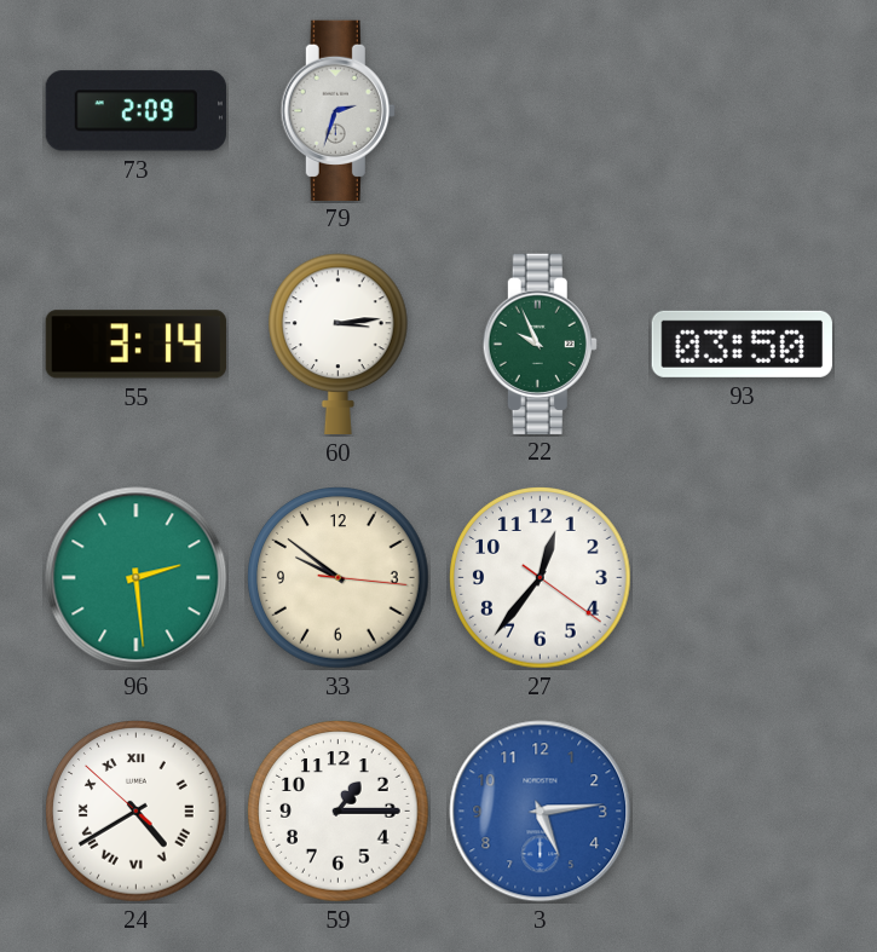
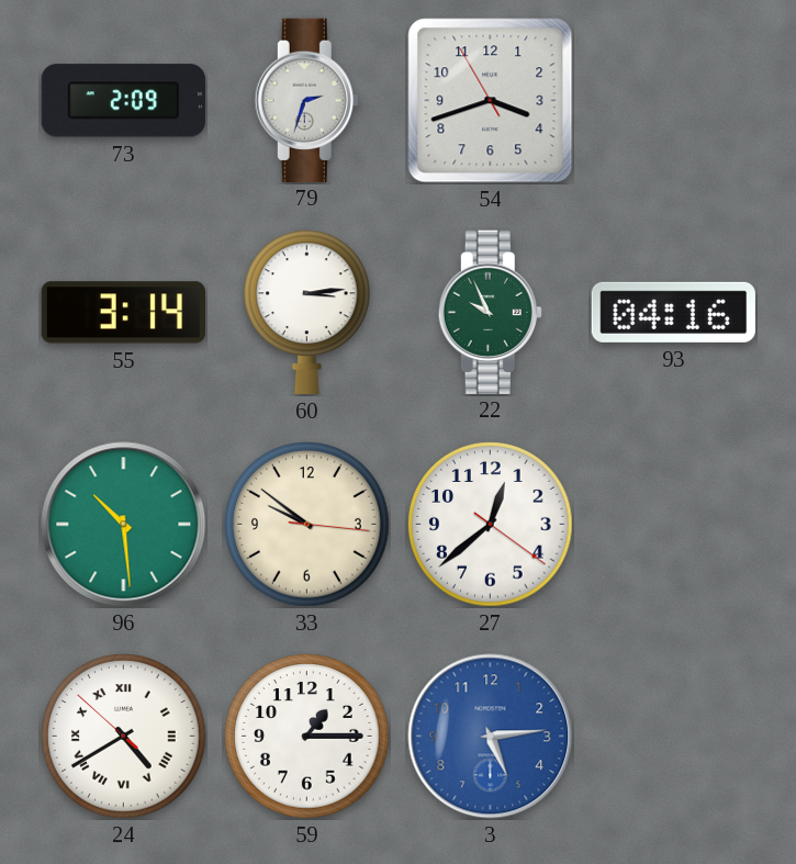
54: none -> 3:41 (491, 101)
93: 03:50 -> 04:16 (673, 312)
96: 2:29 -> 10:29 (124, 525)
27: 12:36 -> 12:38 (491, 525)
